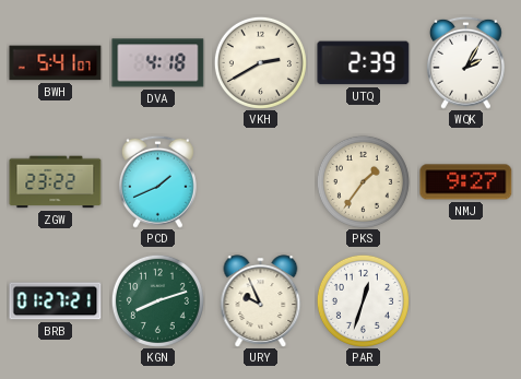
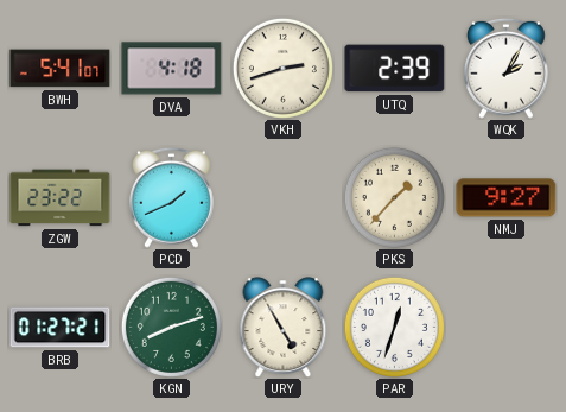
VKH: 2:40 -> 2:42 (282, 68)
PKS: 1:36 -> 1:37 (394, 197)
URY: 9:56 -> 4:55 (284, 328)
